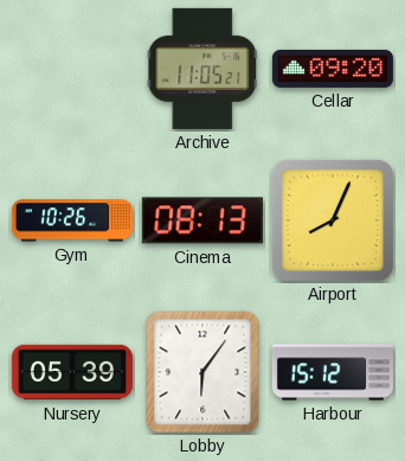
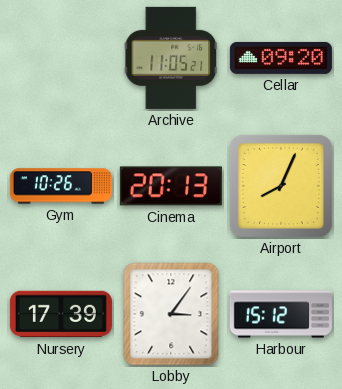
Cinema: 08:13 -> 20:13 (171, 186)
Nursery: 05:39 -> 17:39 (61, 314)
Lobby: 6:06 -> 3:06 (171, 314)
